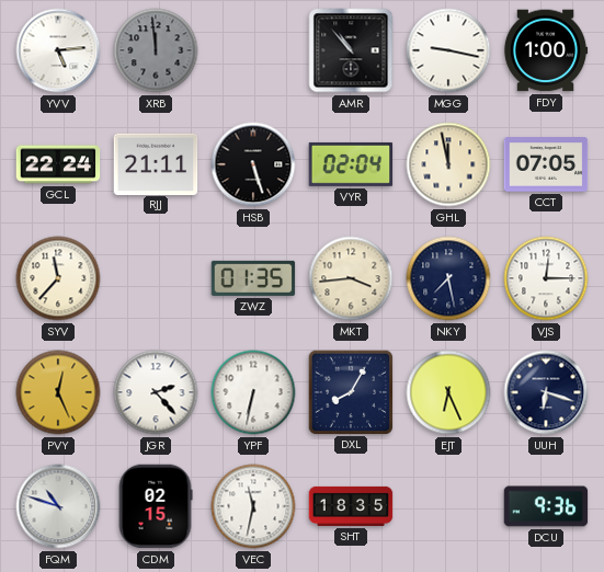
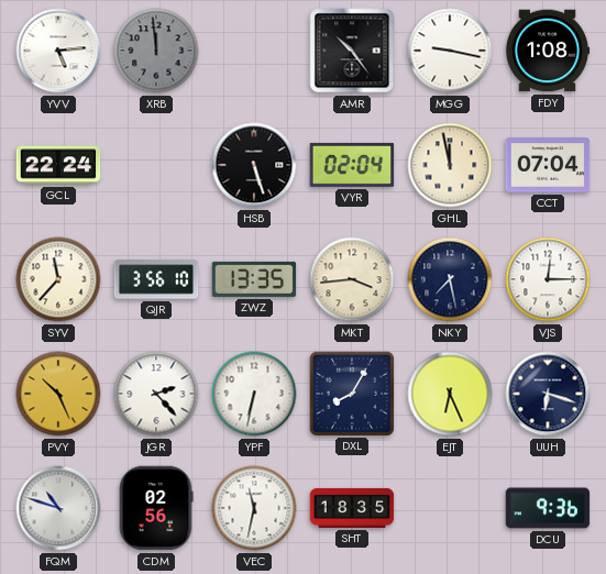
AMR: 10:53 -> 10:24 (352, 51)
FDY: 1:00 -> 1:08 (548, 51)
RJJ: 21:11 -> none (156, 163)
CCT: 07:05 -> 07:04 (548, 165)
QJR: none -> 3:56 (156, 279)
ZWZ: 01:35 -> 13:35 (254, 279)
PVY: 12:26 -> 10:26 (58, 394)
CDM: 02:15 -> 02:56 (156, 508)
